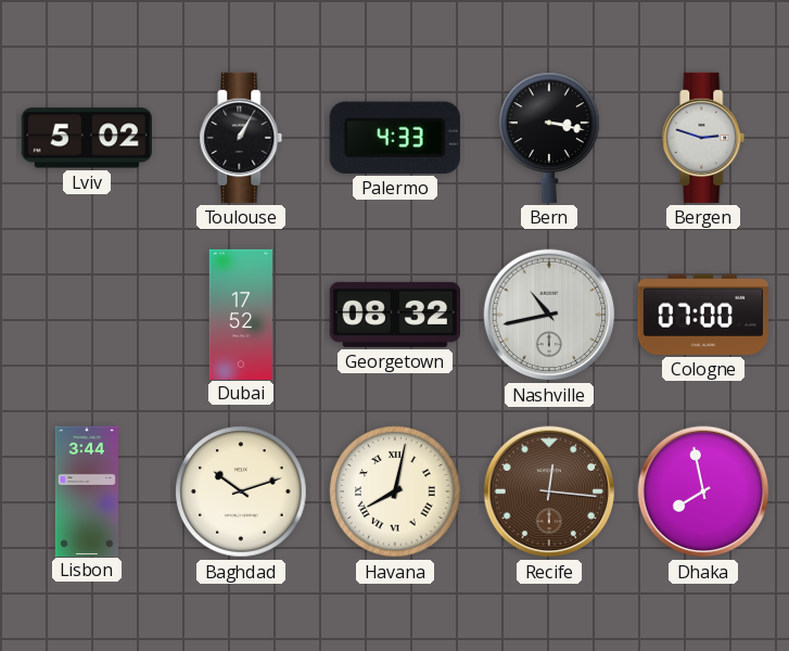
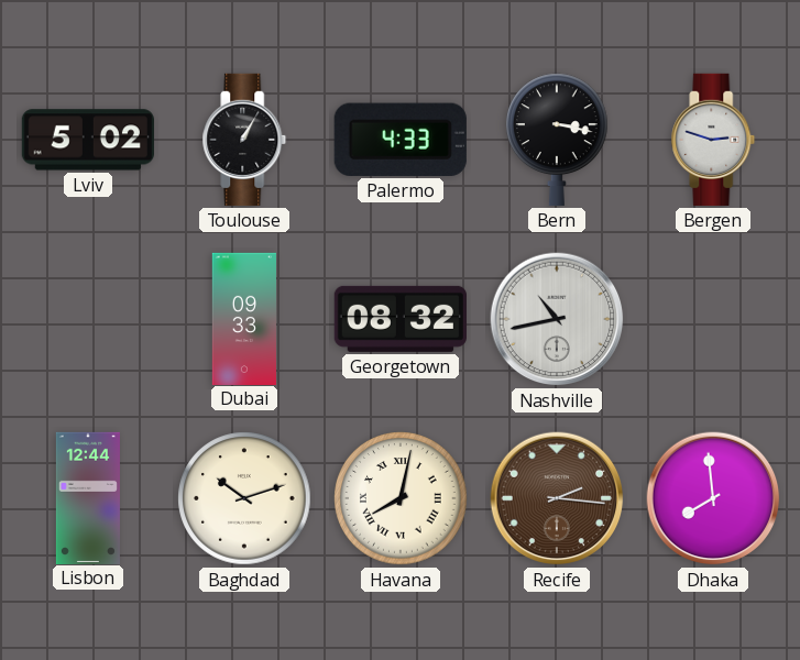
Dubai: 17:52 -> 09:33 (244, 318)
Cologne: 07:00 -> none (703, 315)
Lisbon: 3:44 -> 12:44 (88, 497)
Recife: 12:16 -> 2:16 (557, 498)
Dhaka: 7:58 -> 7:59 (713, 498)
